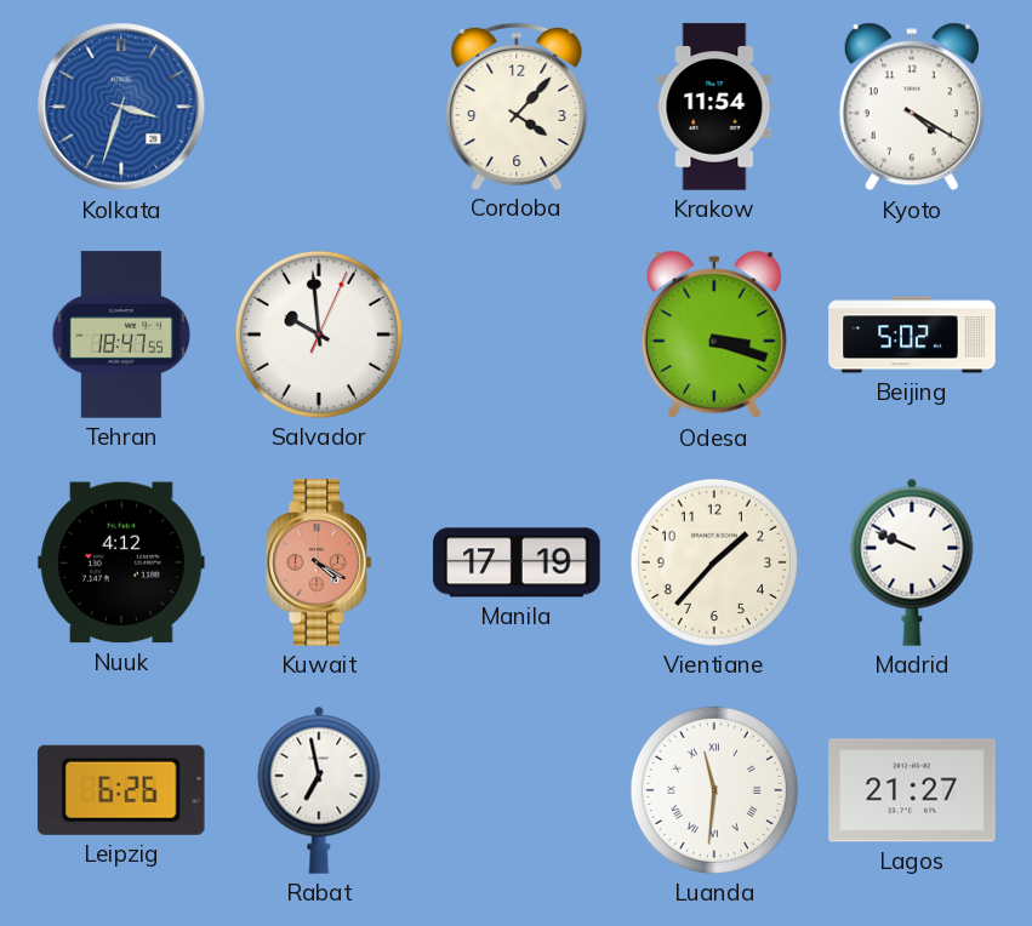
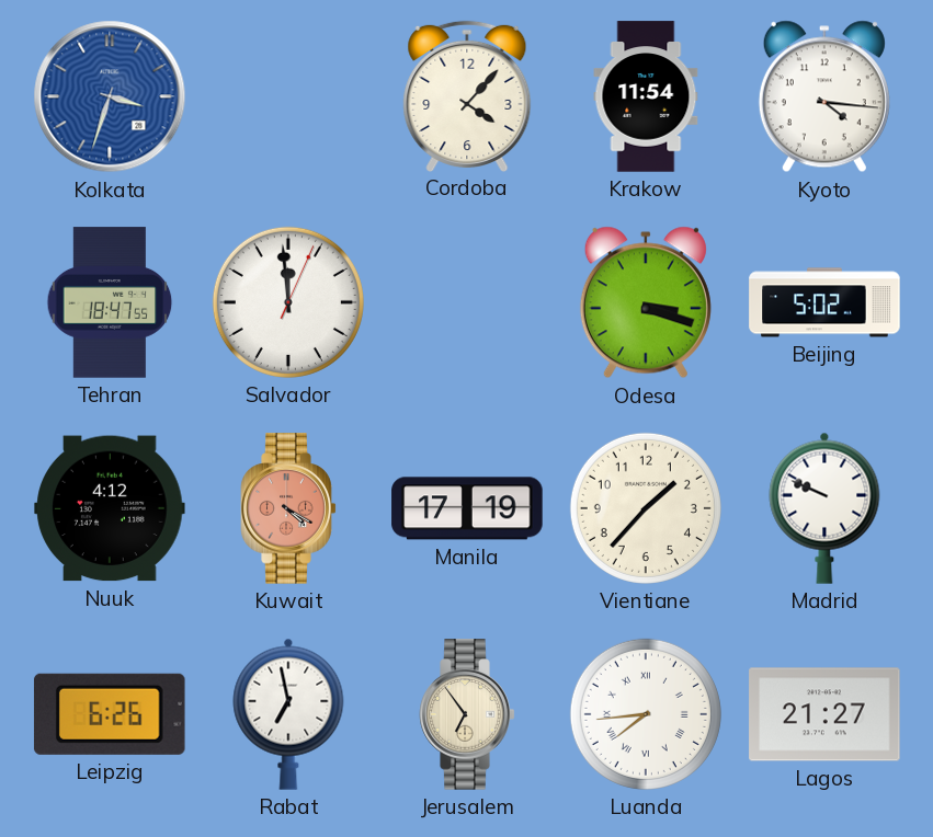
Kyoto: 4:20 -> 4:16 (824, 96)
Salvador: 9:59 -> 11:59 (288, 302)
Jerusalem: none -> 6:54 (467, 714)
Luanda: 11:31 -> 7:44 (646, 714)
